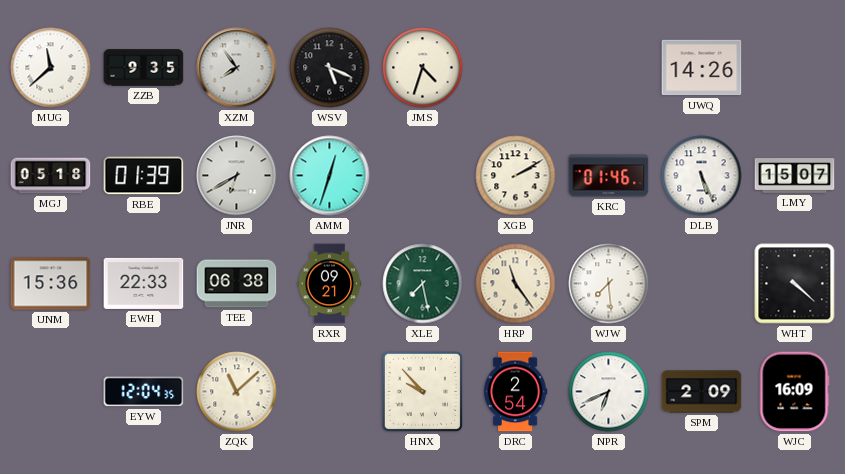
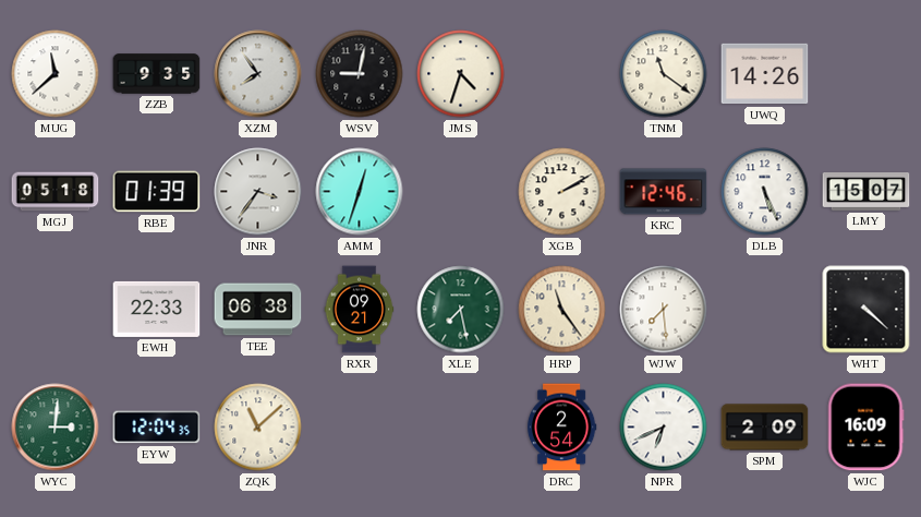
WSV: 5:19 -> 9:02 (360, 74)
TNM: none -> 11:21 (664, 74)
JNR: 6:40 -> 3:36 (258, 192)
KRC: 01:46 -> 12:46 (664, 192)
UNM: 15:36 -> none (51, 284)
WYC: none -> 3:01 (56, 428)
HNX: 9:53 -> none (422, 391)
